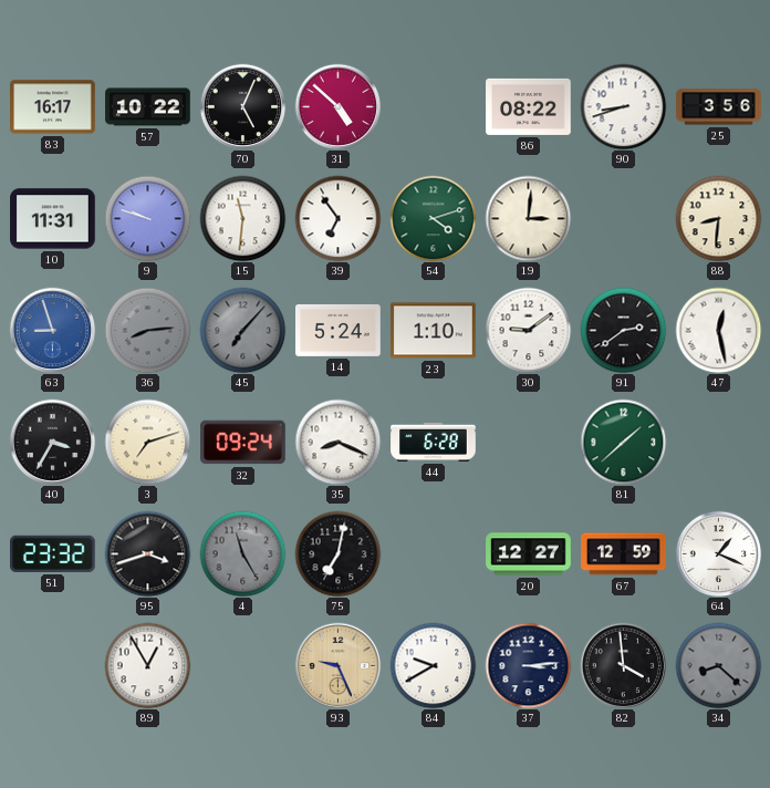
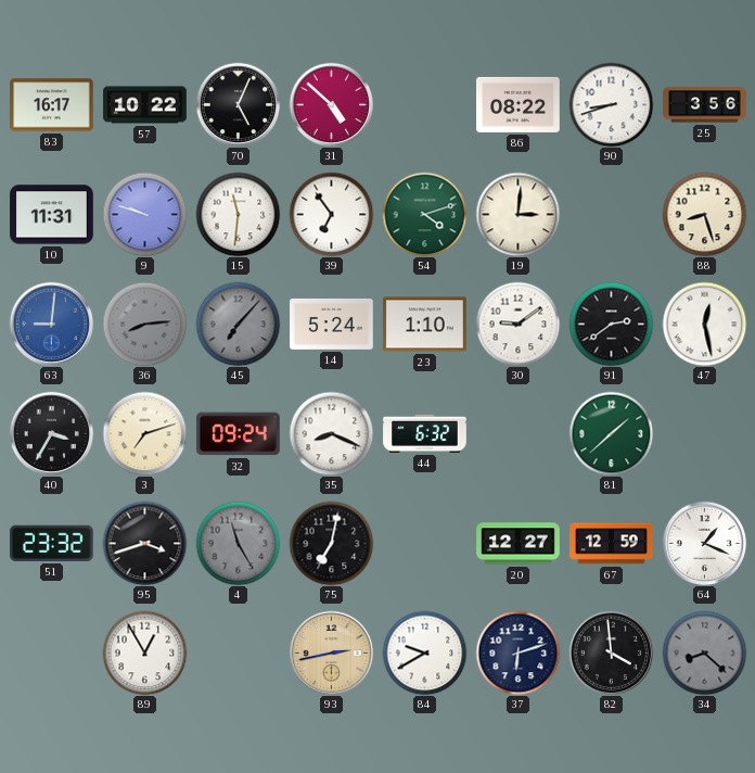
88: 8:31 -> 8:27 (704, 214)
63: 8:57 -> 9:01 (51, 324)
44: 6:28 -> 6:32 (425, 433)
93: 9:26 -> 2:43 (331, 652)
37: 3:14 -> 6:12 (517, 652)
